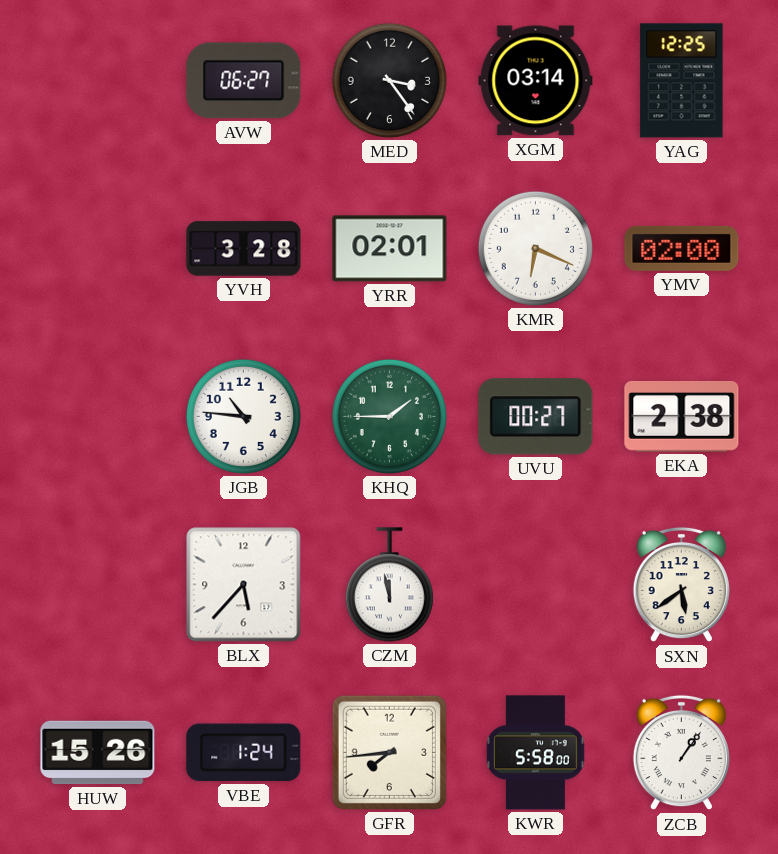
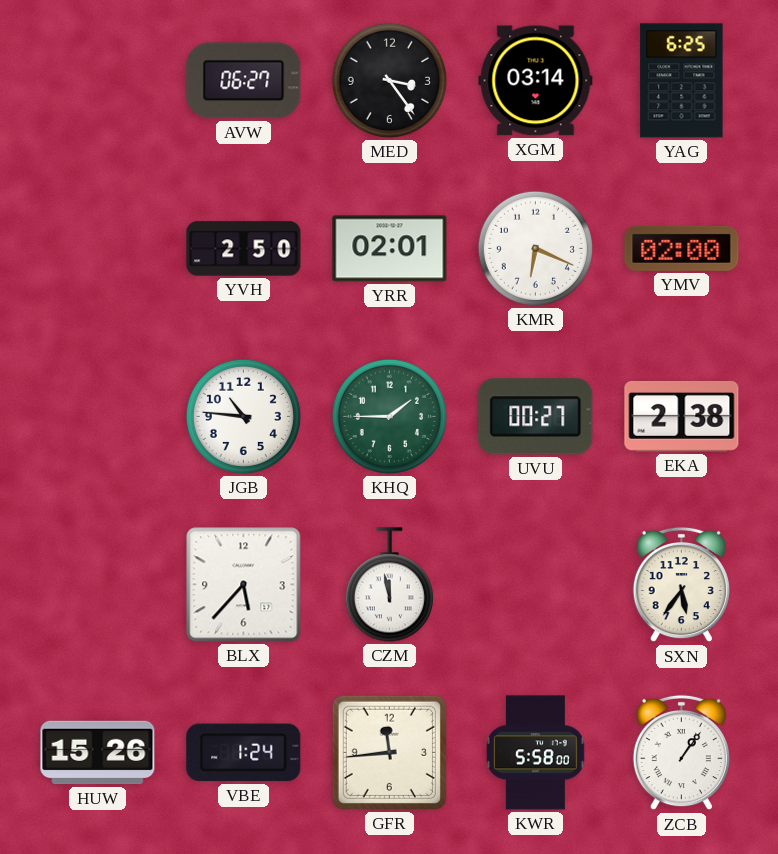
YAG: 12:25 -> 6:25 (682, 81)
YVH: 3:28 -> 2:50 (244, 249)
SXN: 5:39 -> 5:36 (681, 585)
GFR: 7:44 -> 11:44 (389, 752)
